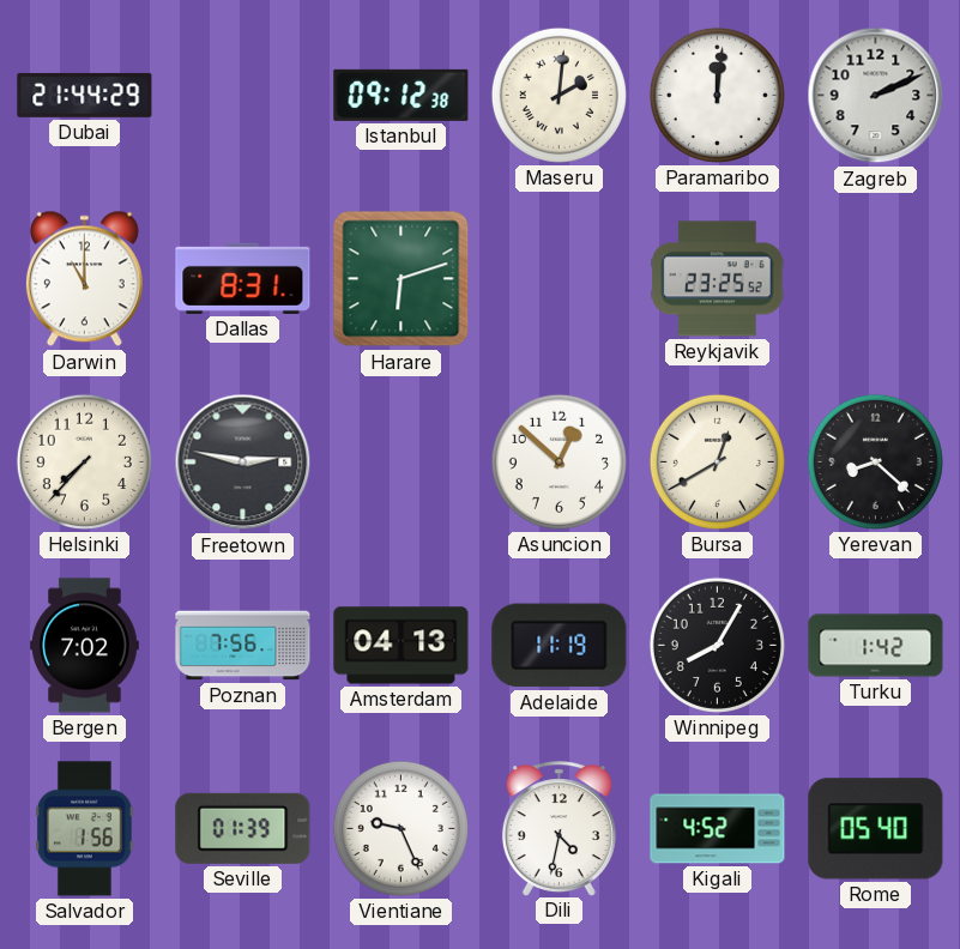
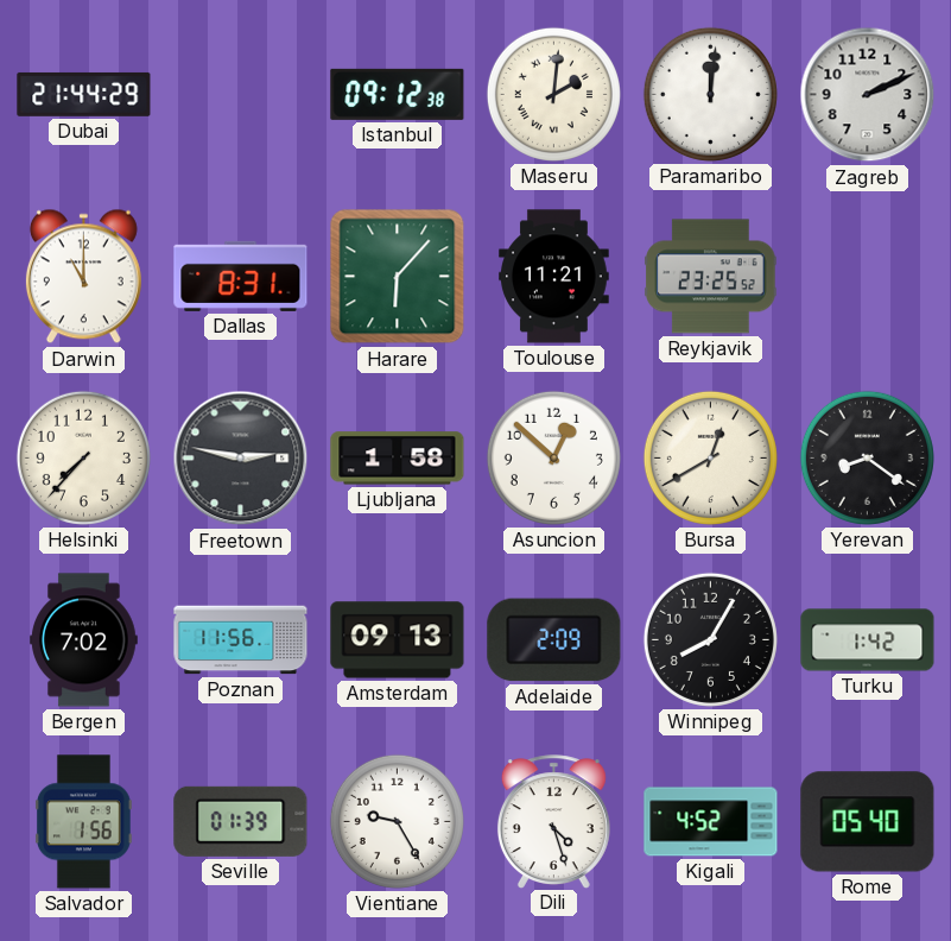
Harare: 6:12 -> 6:07 (398, 277)
Toulouse: none -> 11:21 (554, 277)
Ljubljana: none -> 1:58 (398, 459)
Yerevan: 8:22 -> 8:21 (867, 457)
Poznan: 7:56 -> 11:56 (241, 640)
Amsterdam: 04:13 -> 09:13 (398, 640)
Adelaide: 11:19 -> 2:09 (554, 640)
Vientiane: 9:26 -> 9:25 (397, 821)
Dili: 4:32 -> 4:27 (553, 821)
